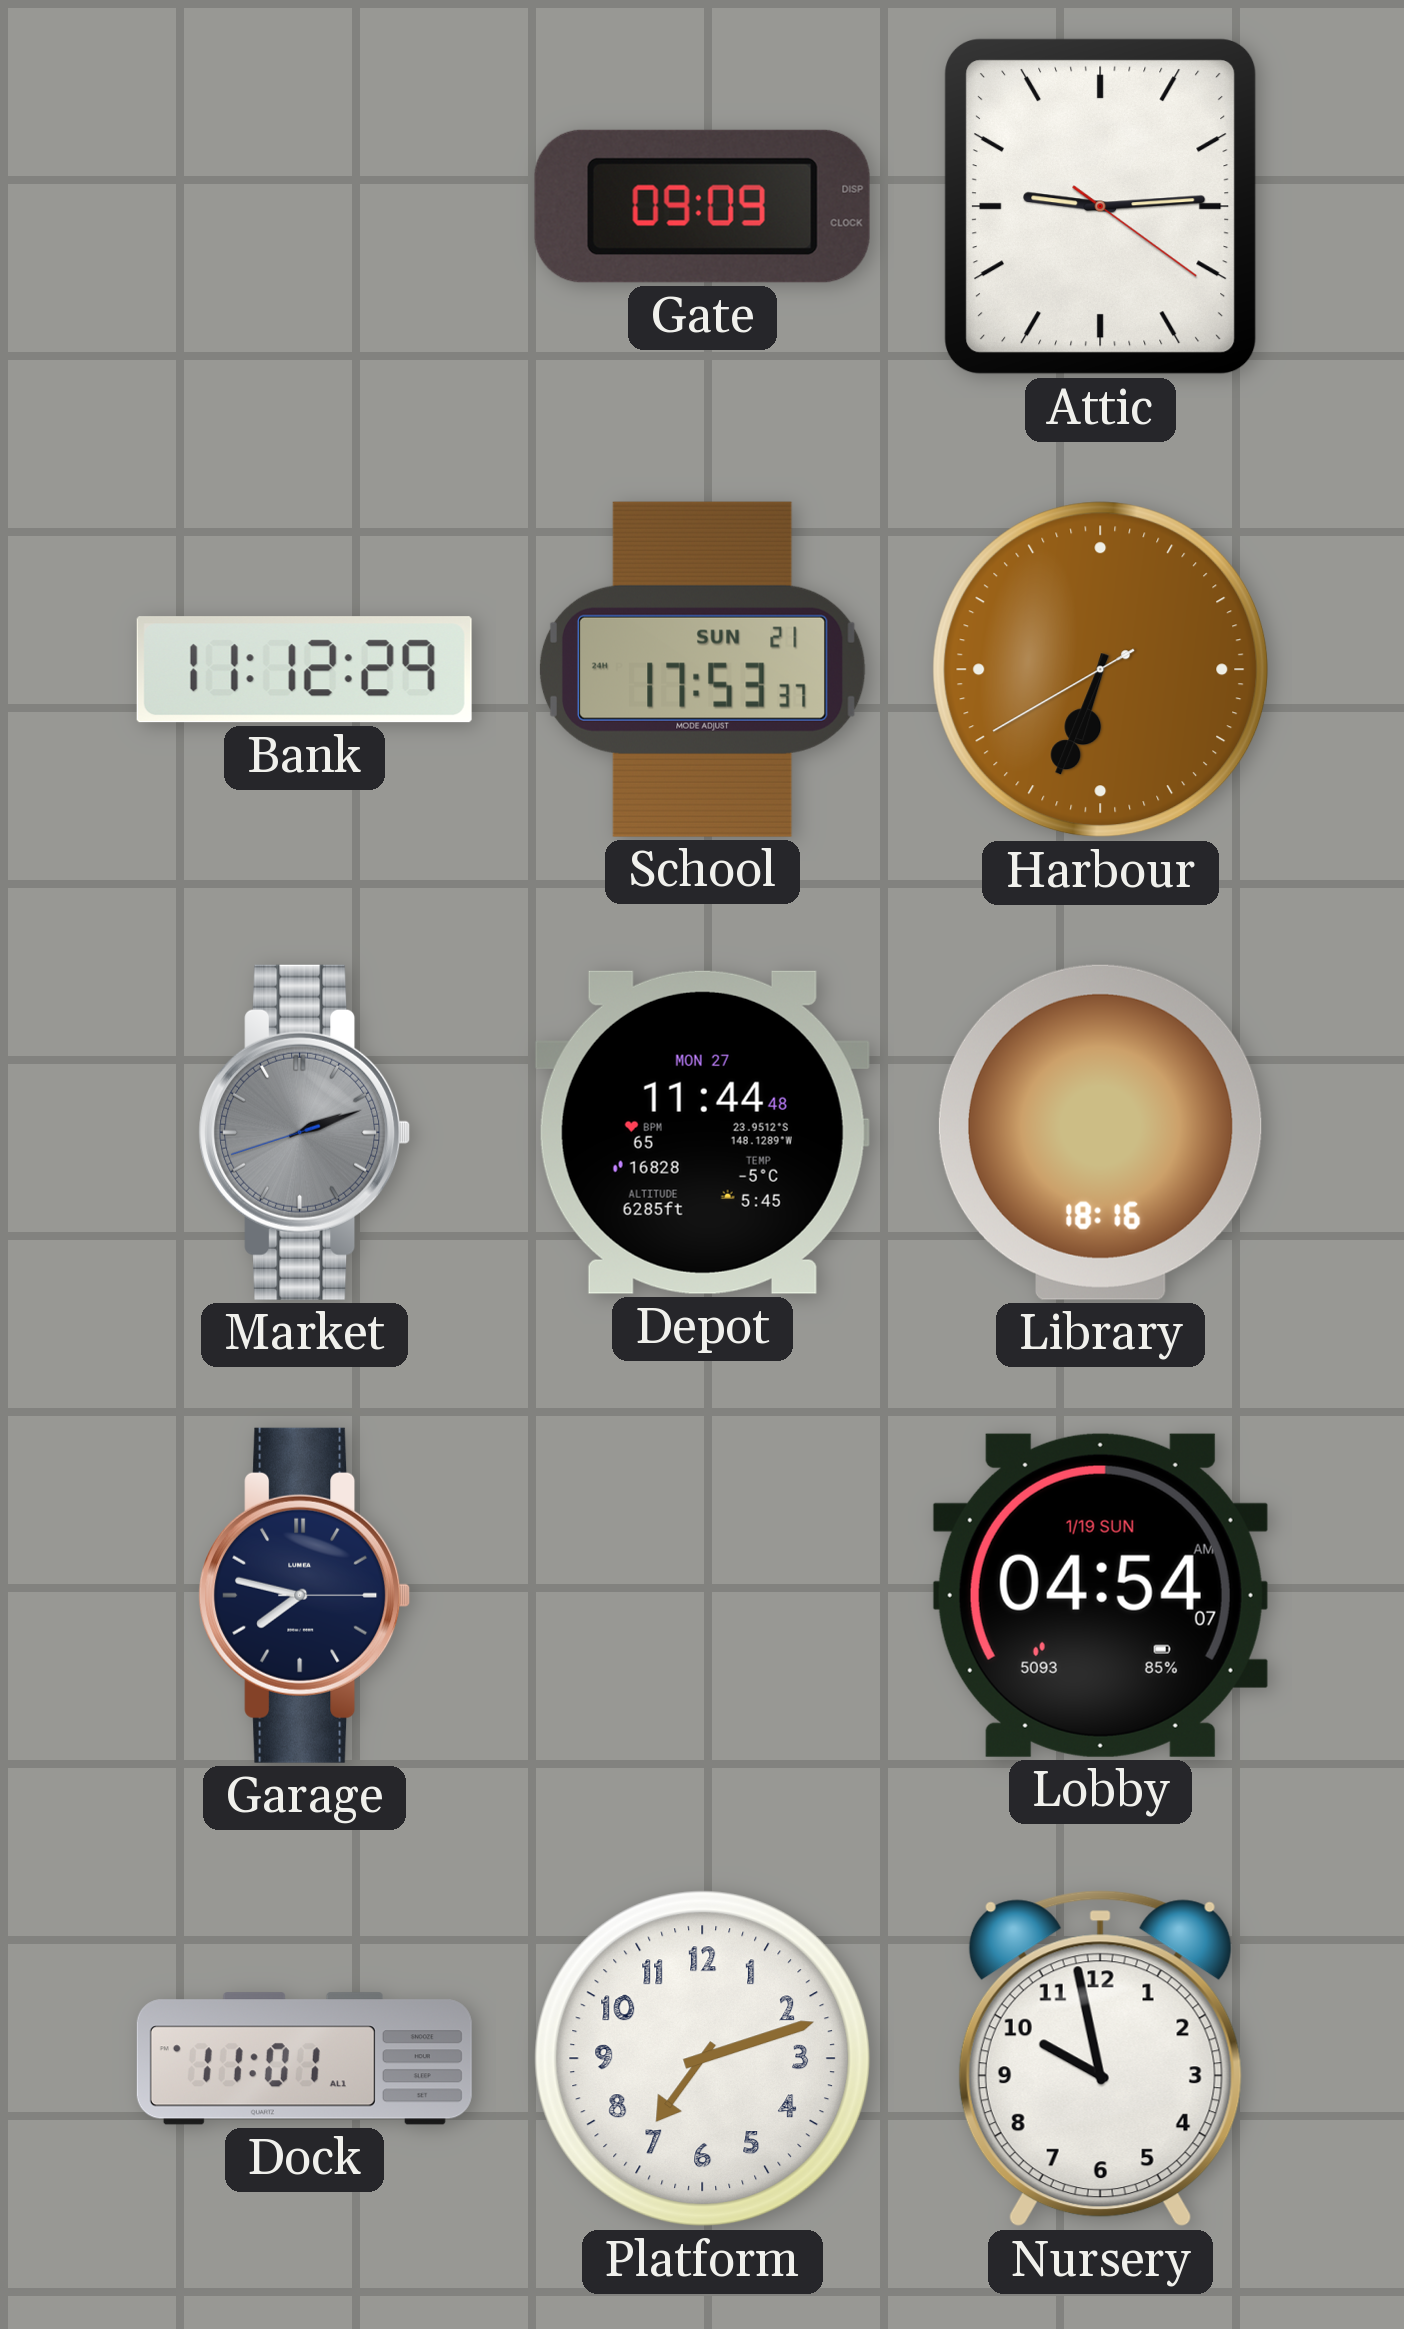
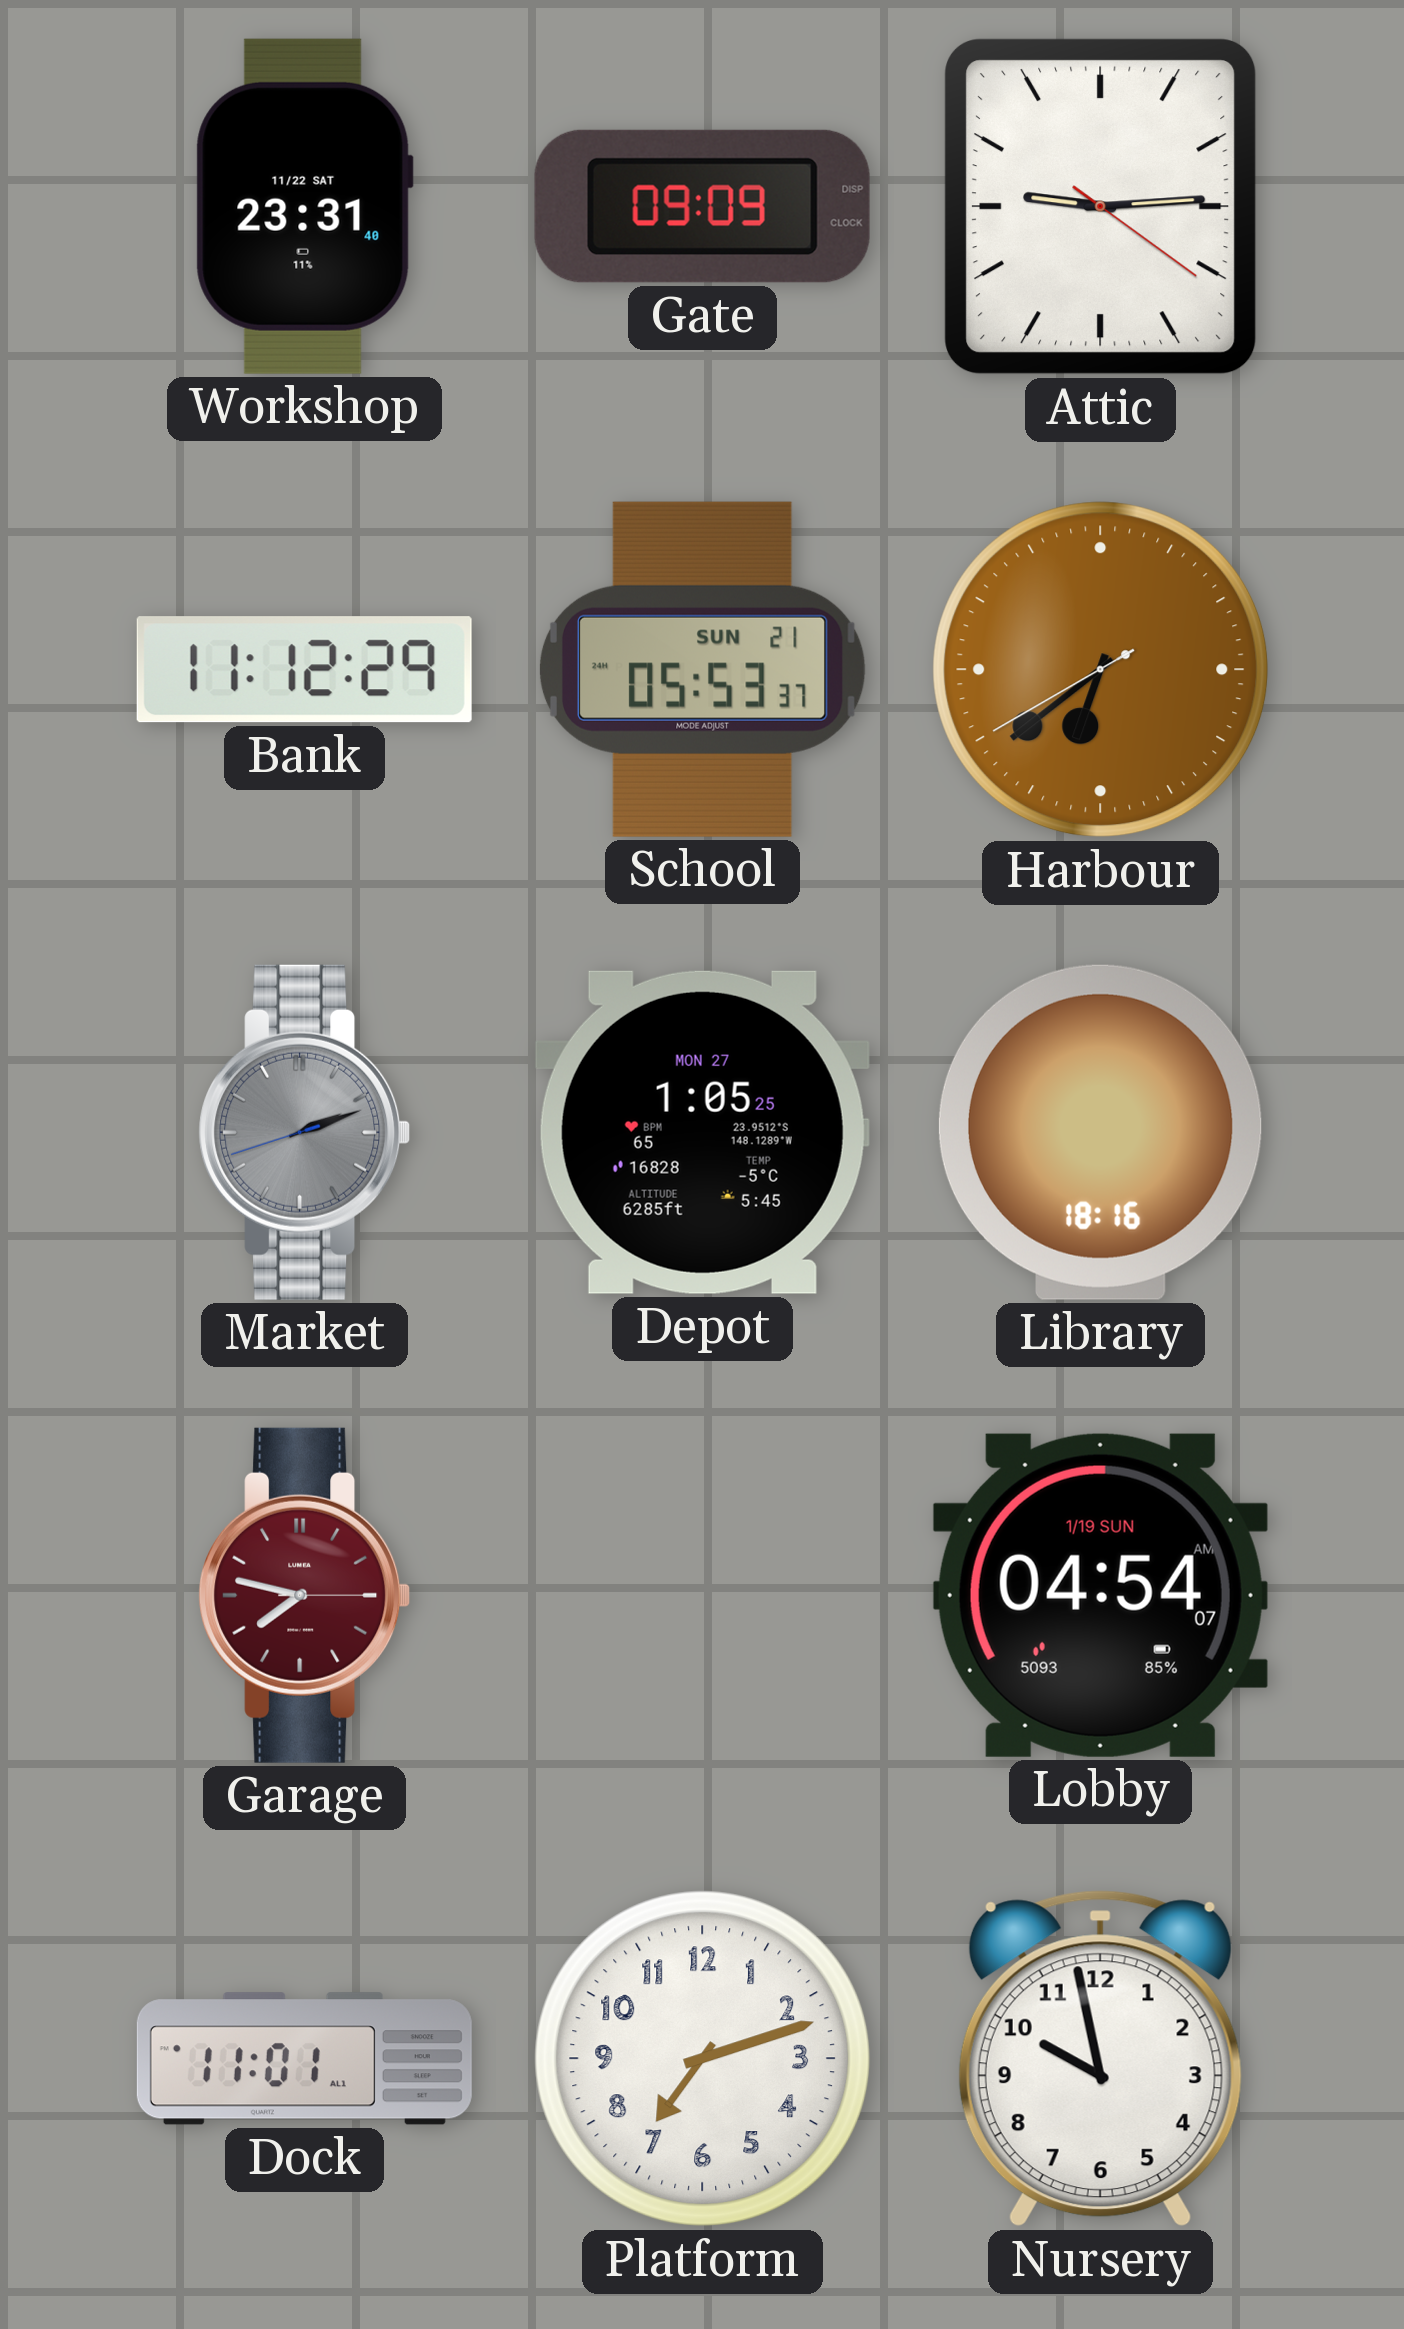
Workshop: none -> 23:31 (304, 206)
School: 17:53 -> 05:53 (702, 669)
Harbour: 6:33 -> 6:38 (1101, 670)
Depot: 11:44 -> 1:05 (702, 1132)
Garage dial: navy -> burgundy (305, 1595)
